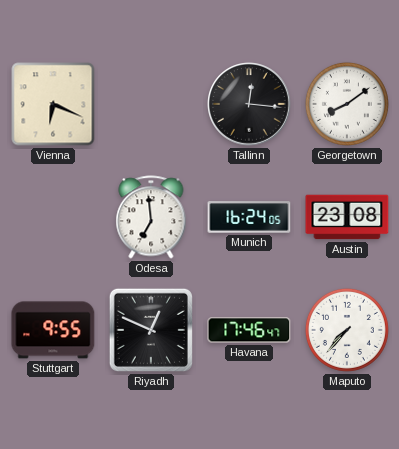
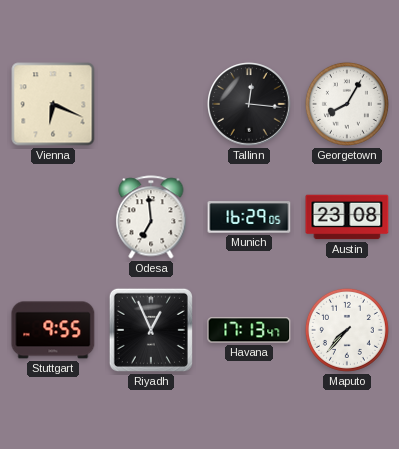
Georgetown: 8:09 -> 8:05 (347, 104)
Munich: 16:24 -> 16:29 (249, 217)
Riyadh: 12:49 -> 12:56 (151, 330)
Havana: 17:46 -> 17:13 (249, 330)
